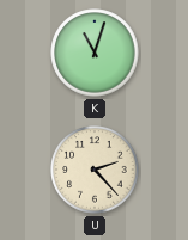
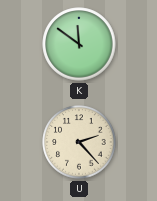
K: 11:03 -> 11:51 (79, 44)
